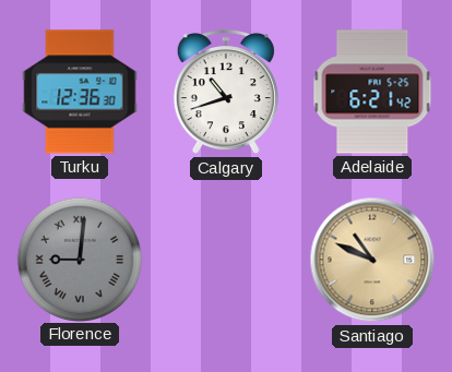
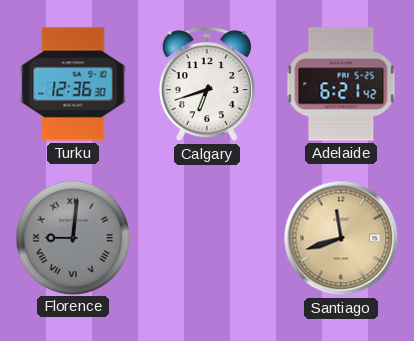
Calgary: 10:42 -> 6:42 (207, 84)
Santiago: 10:49 -> 11:42 (341, 238)
